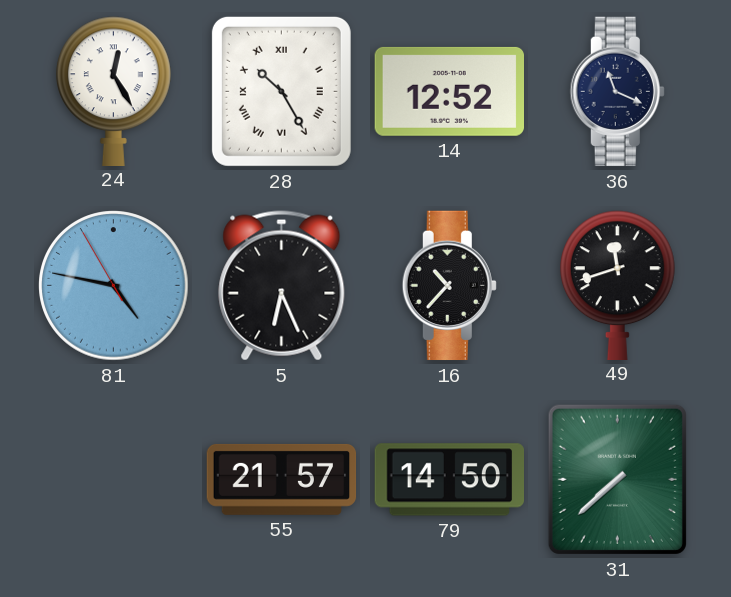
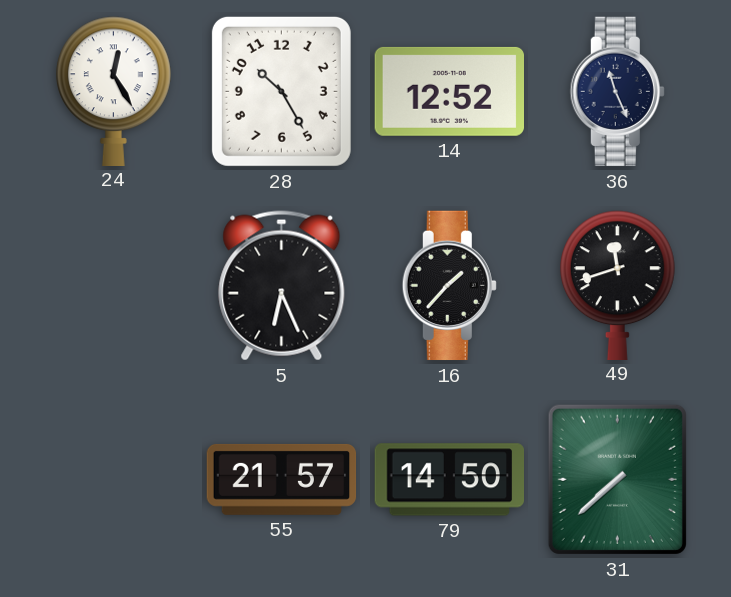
28 numerals: Roman -> Arabic (281, 91)
36: 11:19 -> 11:26 (617, 92)
81: 4:46 -> none (114, 286)
16: 10:37 -> 1:37 (449, 286)
